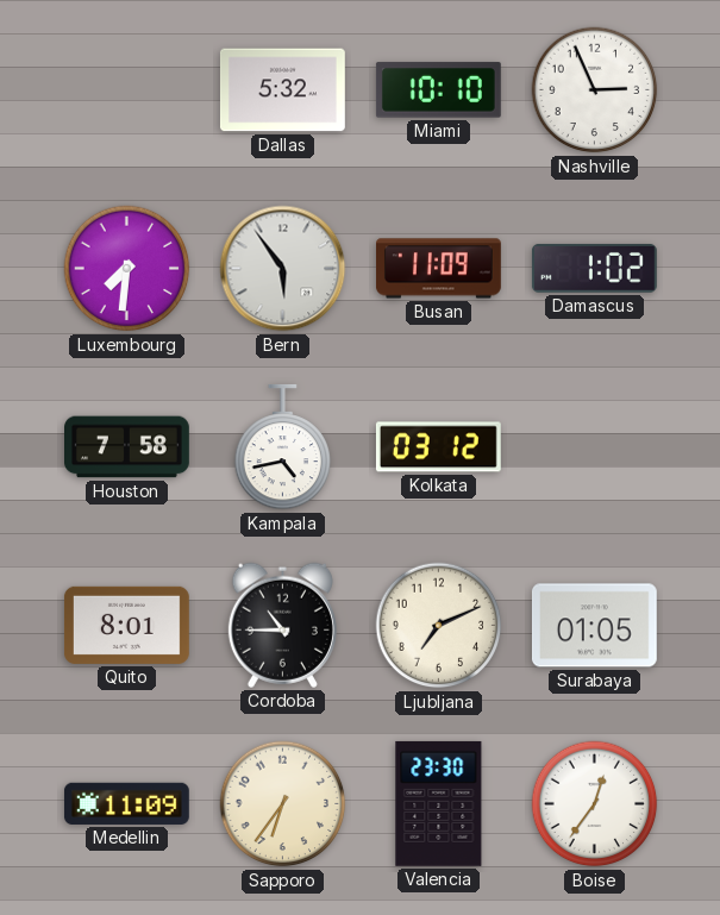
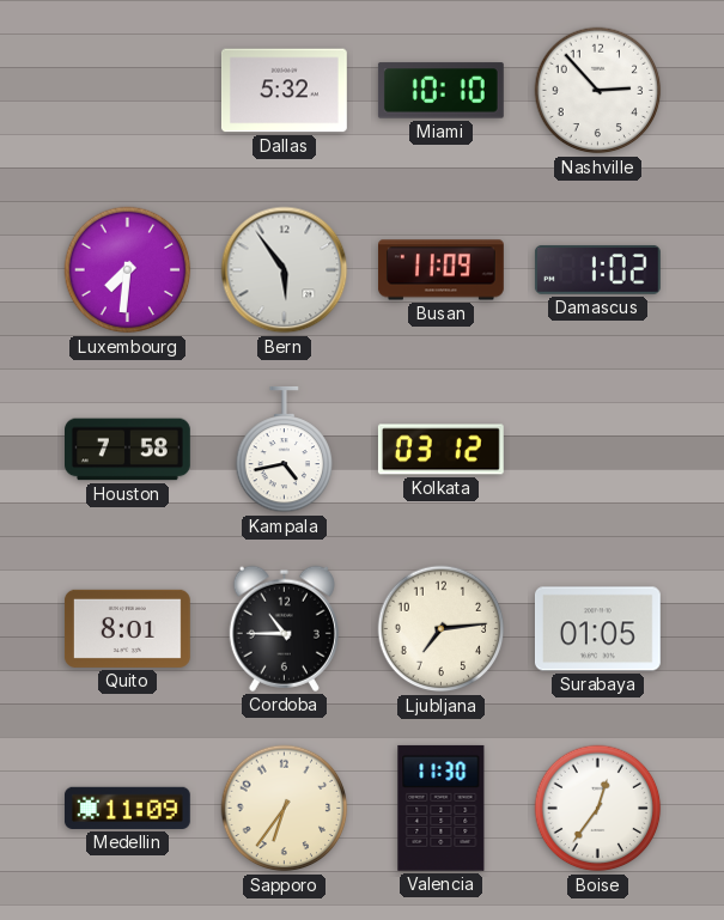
Nashville: 2:56 -> 2:53 (598, 91)
Ljubljana: 7:11 -> 7:14 (442, 629)
Valencia: 23:30 -> 11:30 (442, 808)
